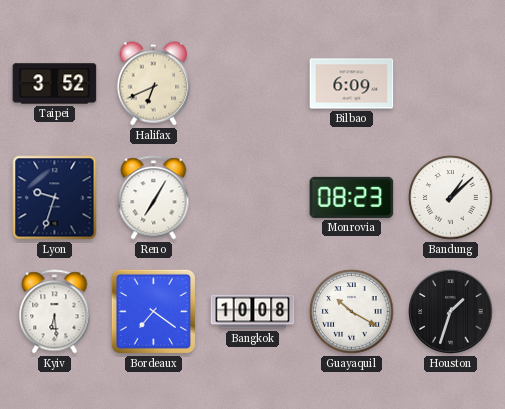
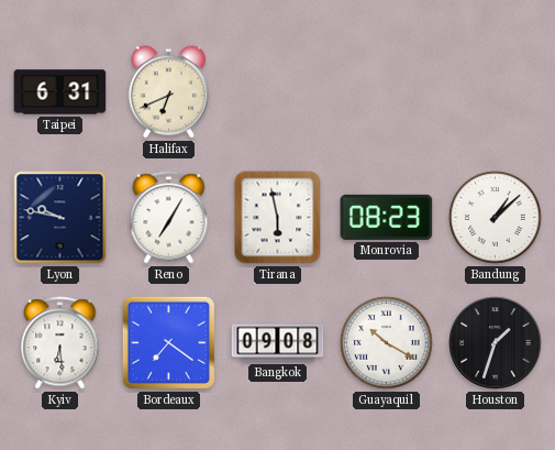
Taipei: 3:52 -> 6:31 (60, 92)
Bilbao: 6:09 -> none (352, 84)
Lyon: 9:33 -> 9:47 (60, 218)
Tirana: none -> 5:58 (278, 218)
Bangkok: 10:08 -> 09:08 (278, 343)
